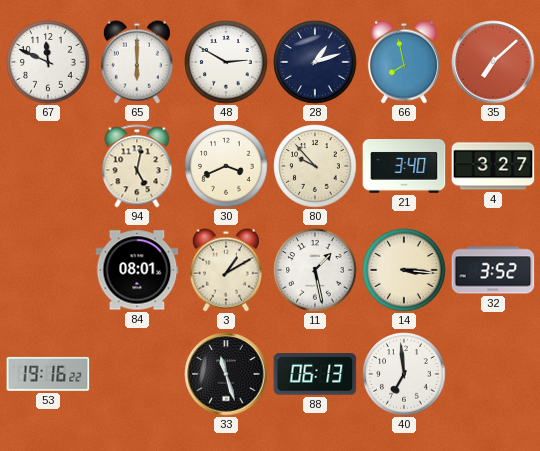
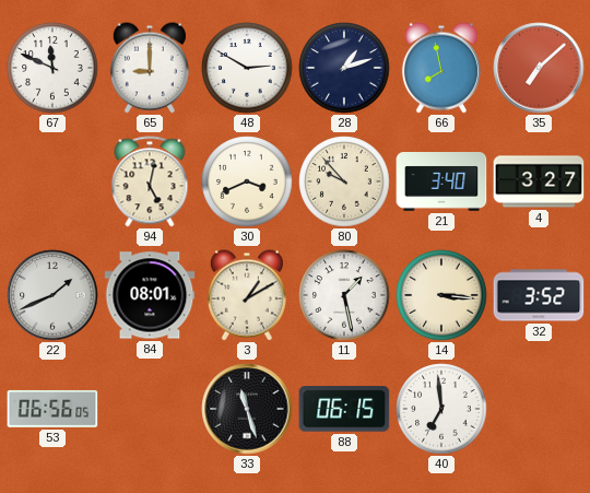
65: 6:00 -> 9:00 (150, 68)
22: none -> 1:41 (52, 295)
53: 19:16 -> 06:56 (52, 409)
88: 06:13 -> 06:15 (344, 409)
